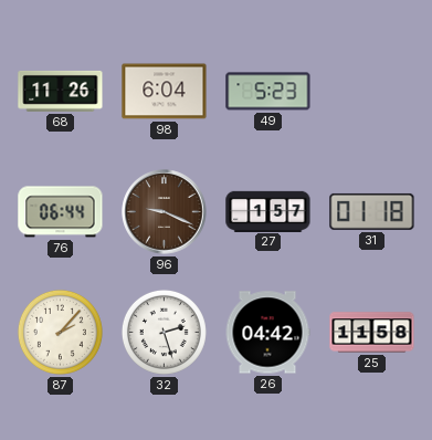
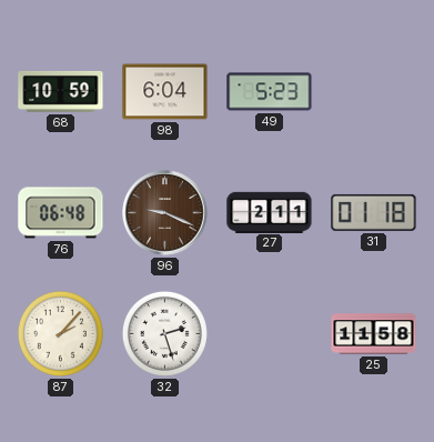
68: 11:26 -> 10:59 (61, 91)
76: 06:44 -> 06:48 (61, 213)
27: 1:57 -> 2:11 (270, 212)
26: 04:42 -> none (267, 333)
